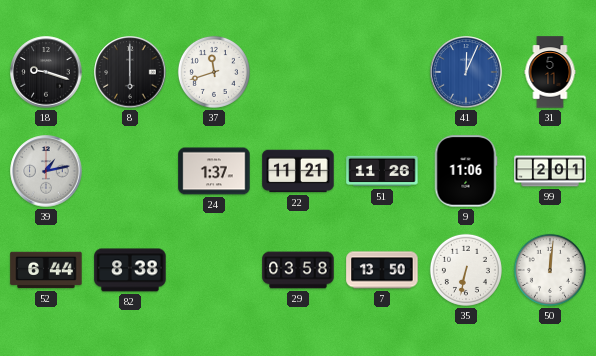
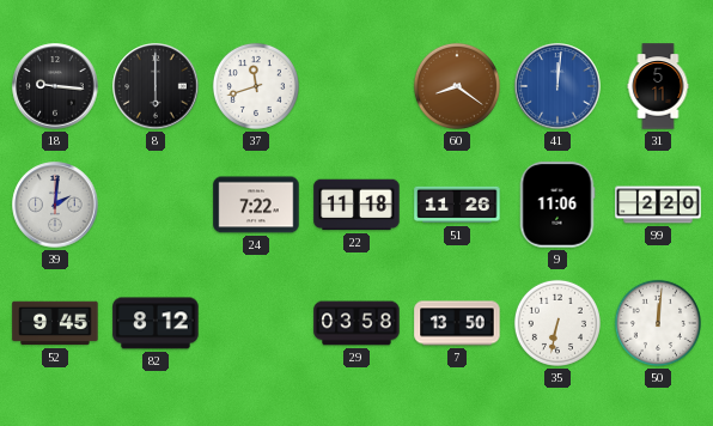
18: 9:18 -> 9:16 (55, 86)
60: none -> 8:21 (457, 86)
41: 12:04 -> 12:01 (557, 86)
39: 1:13 -> 2:01 (55, 205)
24: 1:37 -> 7:22 (256, 205)
22: 11:21 -> 11:18 (356, 205)
99: 2:01 -> 2:20 (658, 205)
52: 6:44 -> 9:45 (55, 323)
82: 8:38 -> 8:12 (156, 323)
